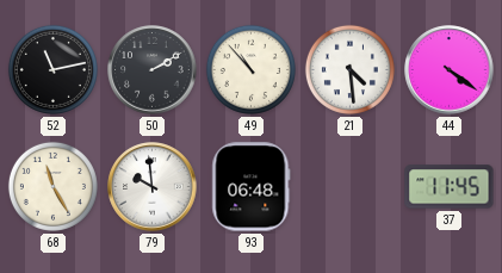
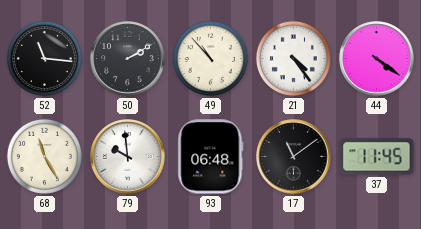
52: 11:13 -> 11:16 (44, 58)
21: 4:29 -> 4:24 (293, 58)
17: none -> 11:09 (294, 157)
